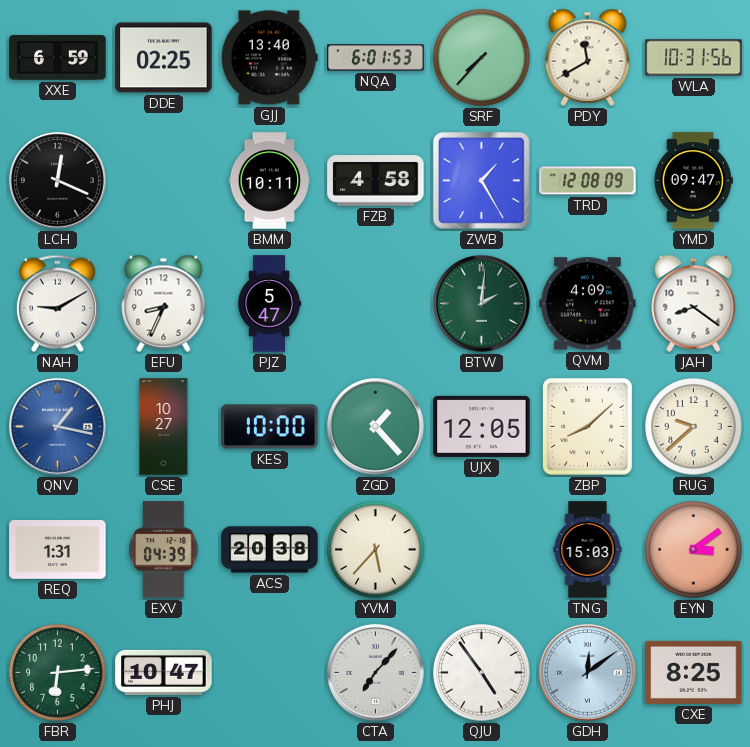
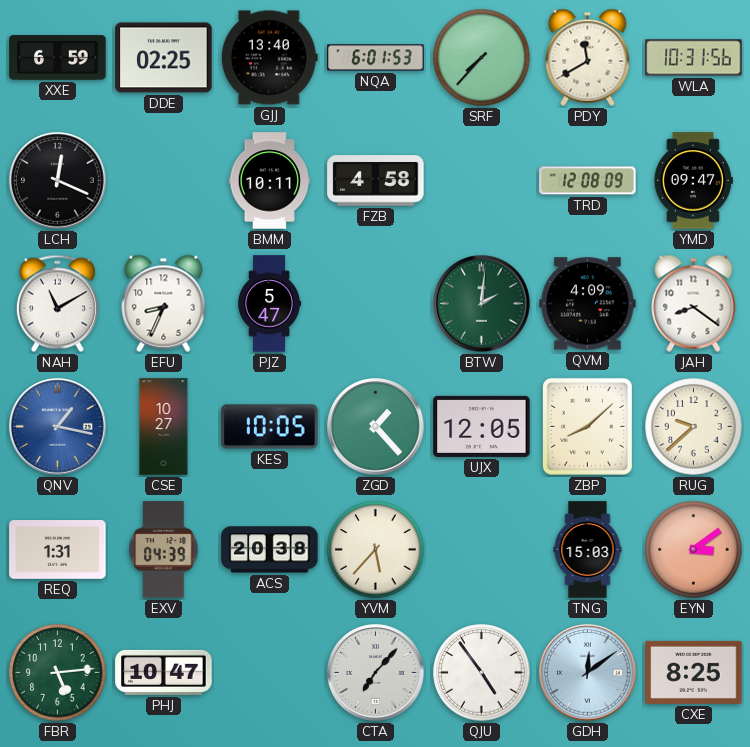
ZWB: 1:25 -> none (481, 180)
NAH: 9:10 -> 11:10 (57, 304)
KES: 10:00 -> 10:05 (270, 427)
FBR: 6:14 -> 5:14 (58, 673)
